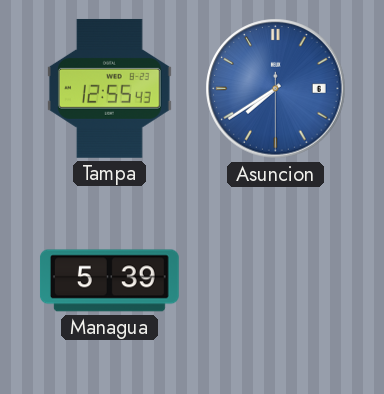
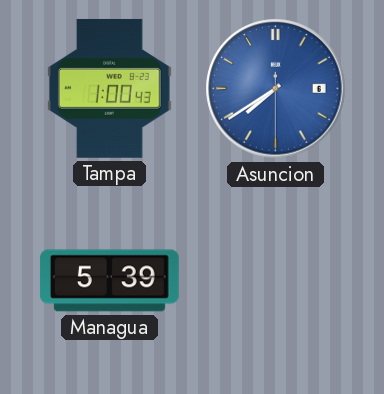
Tampa: 12:55 -> 1:00 (109, 88)
